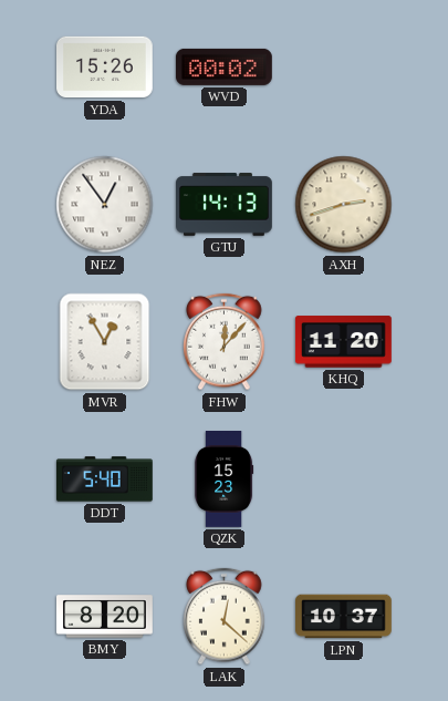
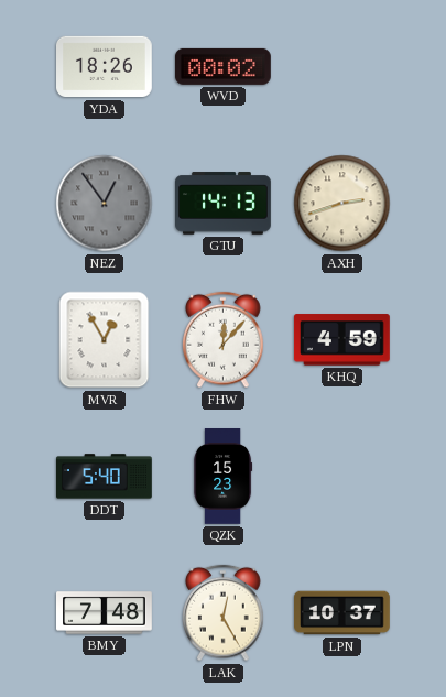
YDA: 15:26 -> 18:26 (105, 67)
NEZ dial: white -> grey (105, 204)
KHQ: 11:20 -> 4:59 (341, 340)
BMY: 8:20 -> 7:48 (105, 613)
LAK: 12:22 -> 12:25 (224, 613)
